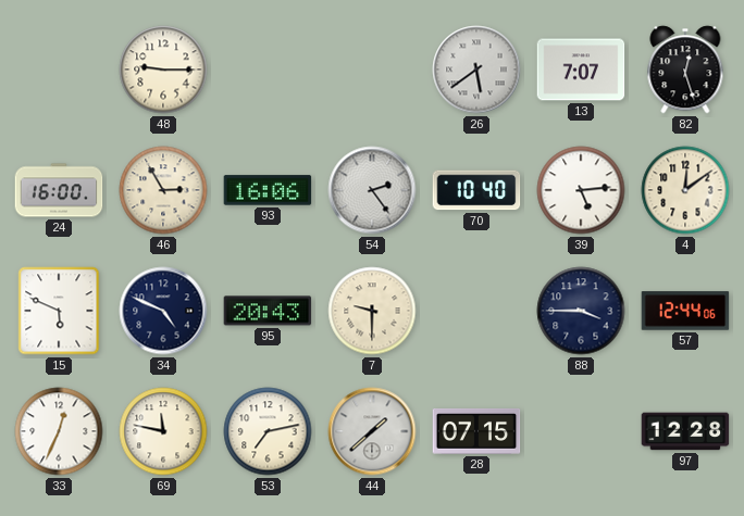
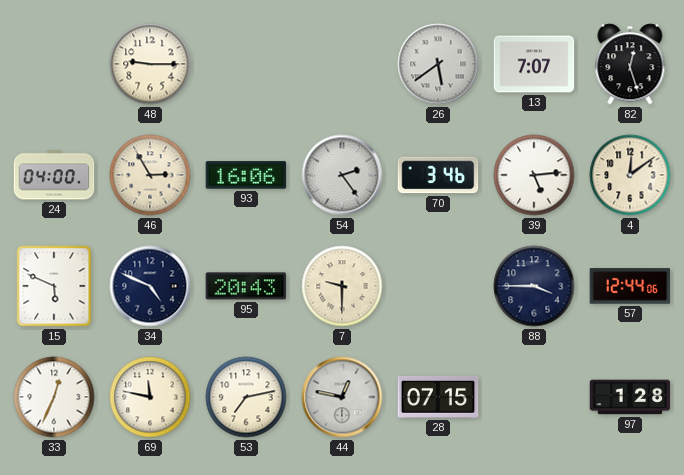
24: 16:00 -> 04:00 (54, 175)
70: 10:40 -> 3:46 (438, 175)
44: 1:38 -> 12:47 (342, 397)
97: 12:28 -> 1:28 (630, 397)
